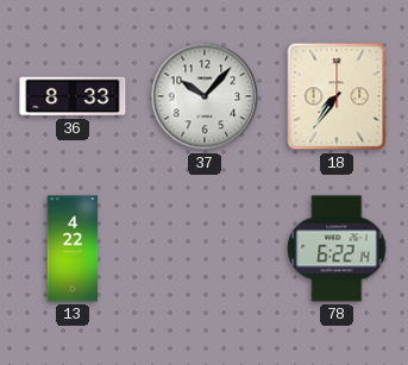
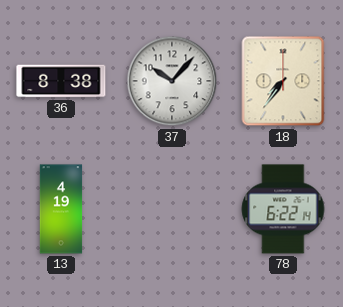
36: 8:33 -> 8:38 (61, 81)
13: 4:22 -> 4:19 (61, 209)
